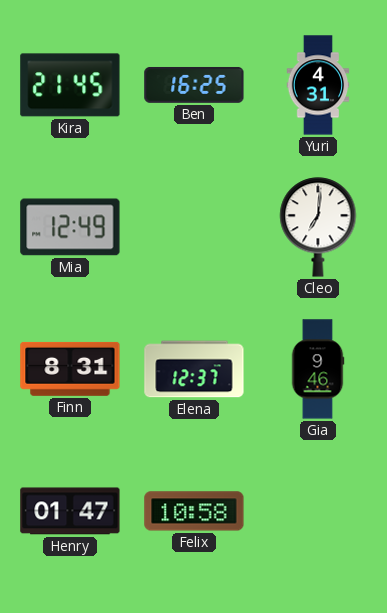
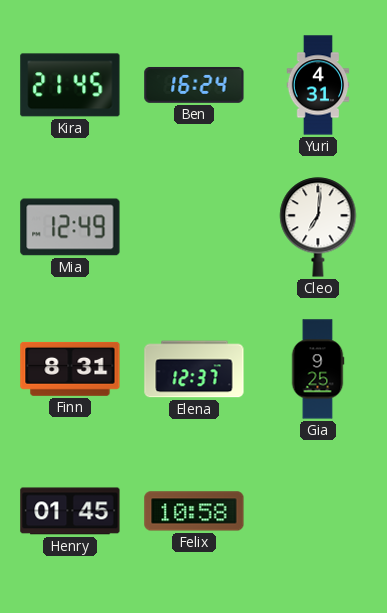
Ben: 16:25 -> 16:24 (194, 85)
Gia: 9:46 -> 9:25 (318, 369)
Henry: 01:47 -> 01:45 (70, 511)
